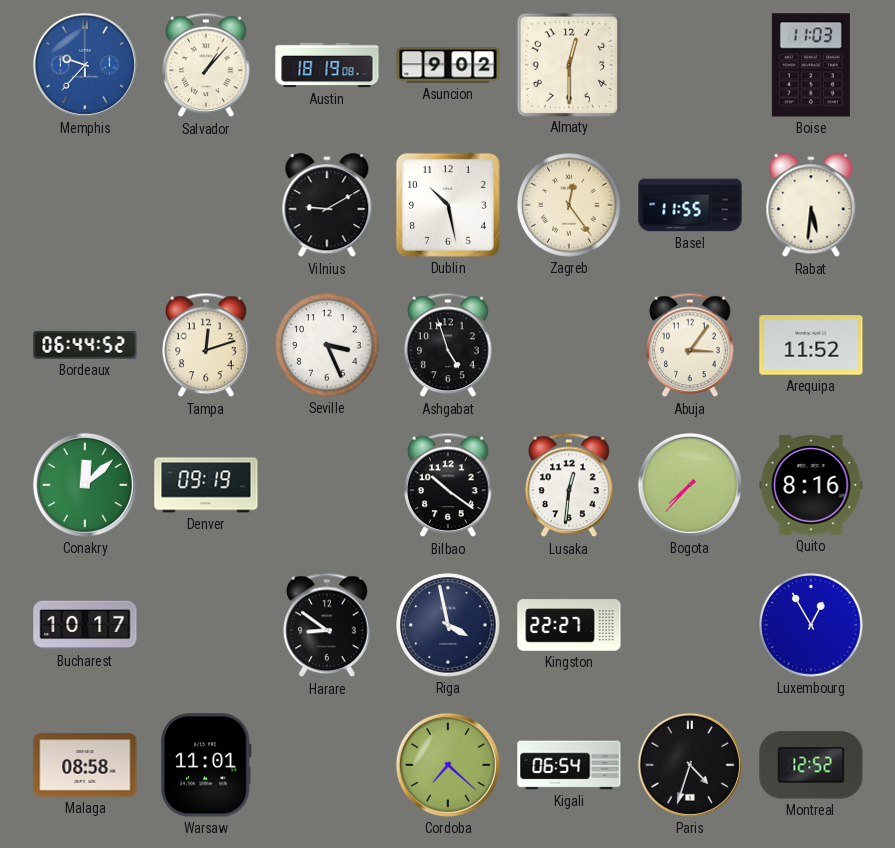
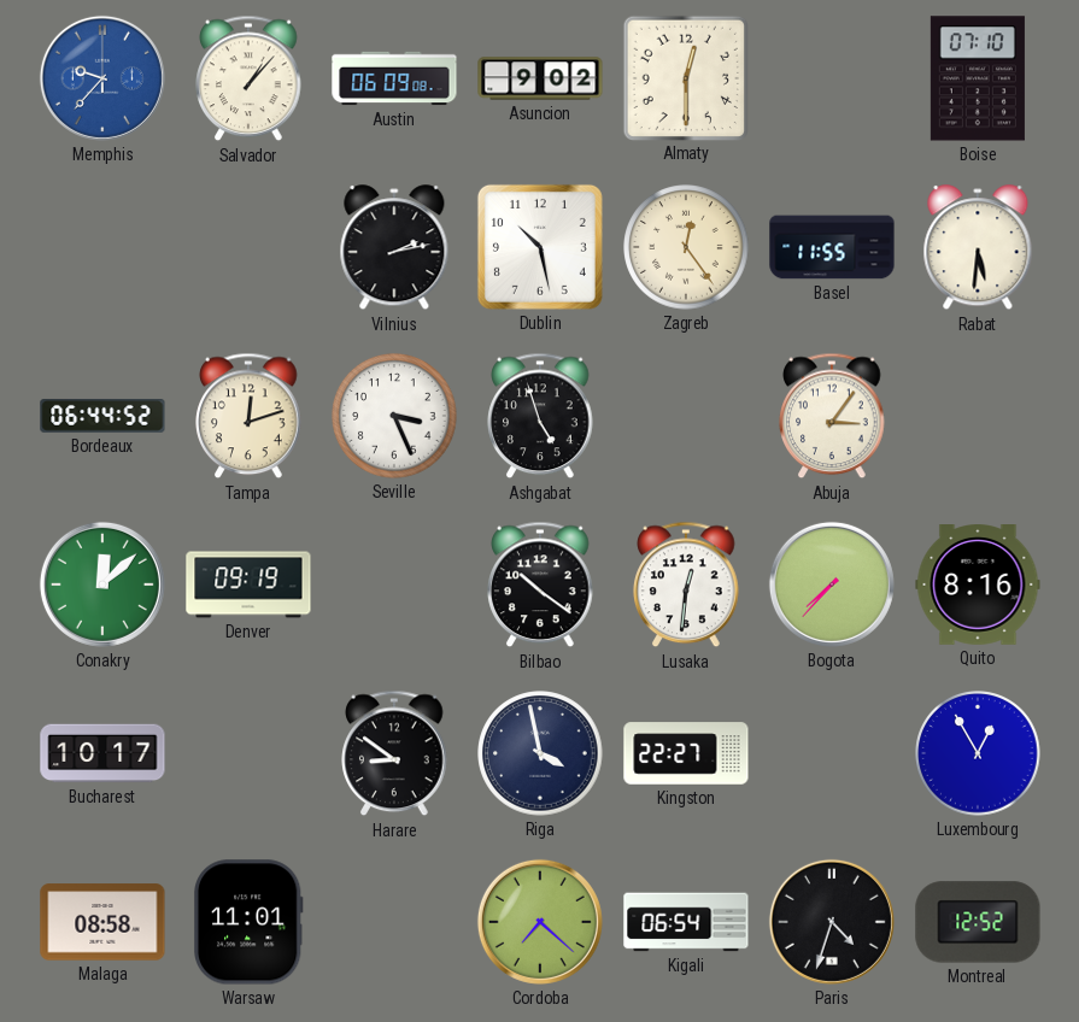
Austin: 18:19 -> 06:09 (394, 78)
Boise: 11:03 -> 07:10 (978, 78)
Vilnius: 9:10 -> 2:13 (394, 248)
Arequipa: 11:52 -> none (811, 345)
